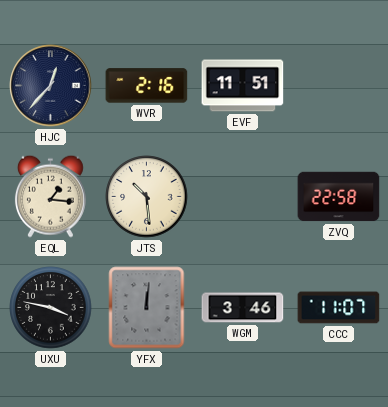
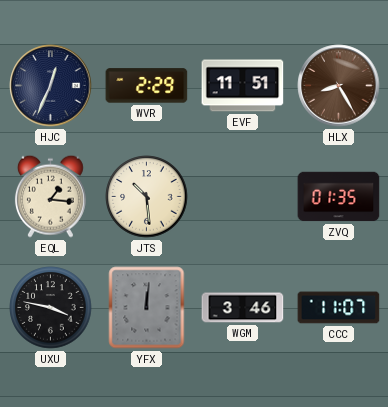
HJC: 12:37 -> 12:34 (51, 86)
WVR: 2:16 -> 2:29 (147, 86)
HLX: none -> 8:25 (339, 86)
ZVQ: 22:58 -> 01:35 (339, 197)
